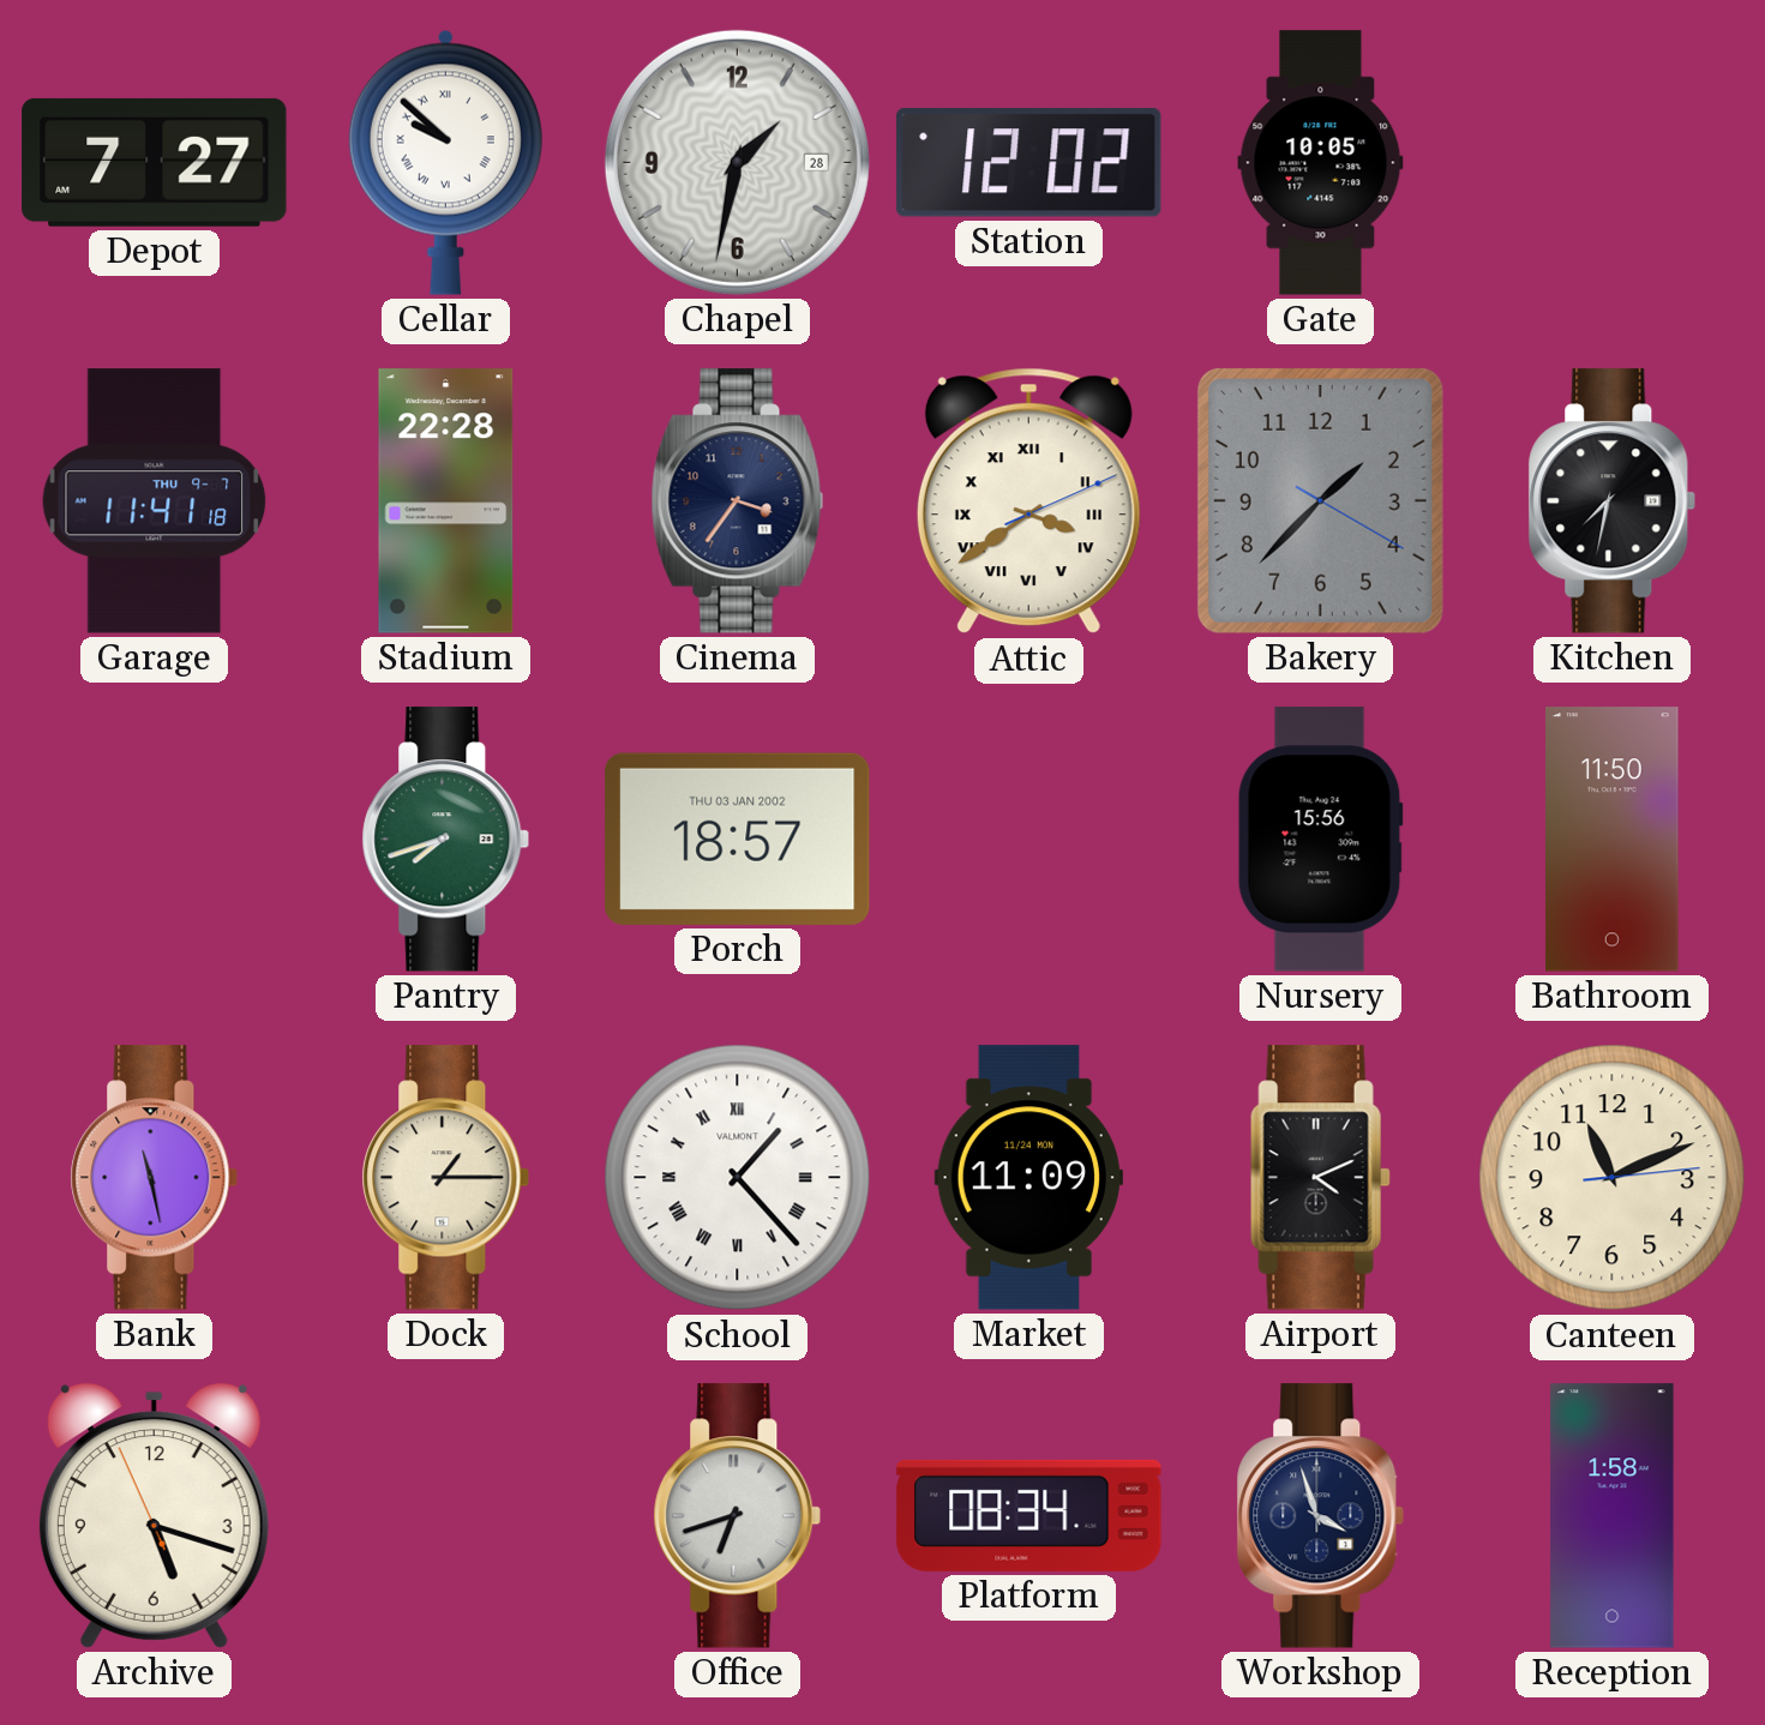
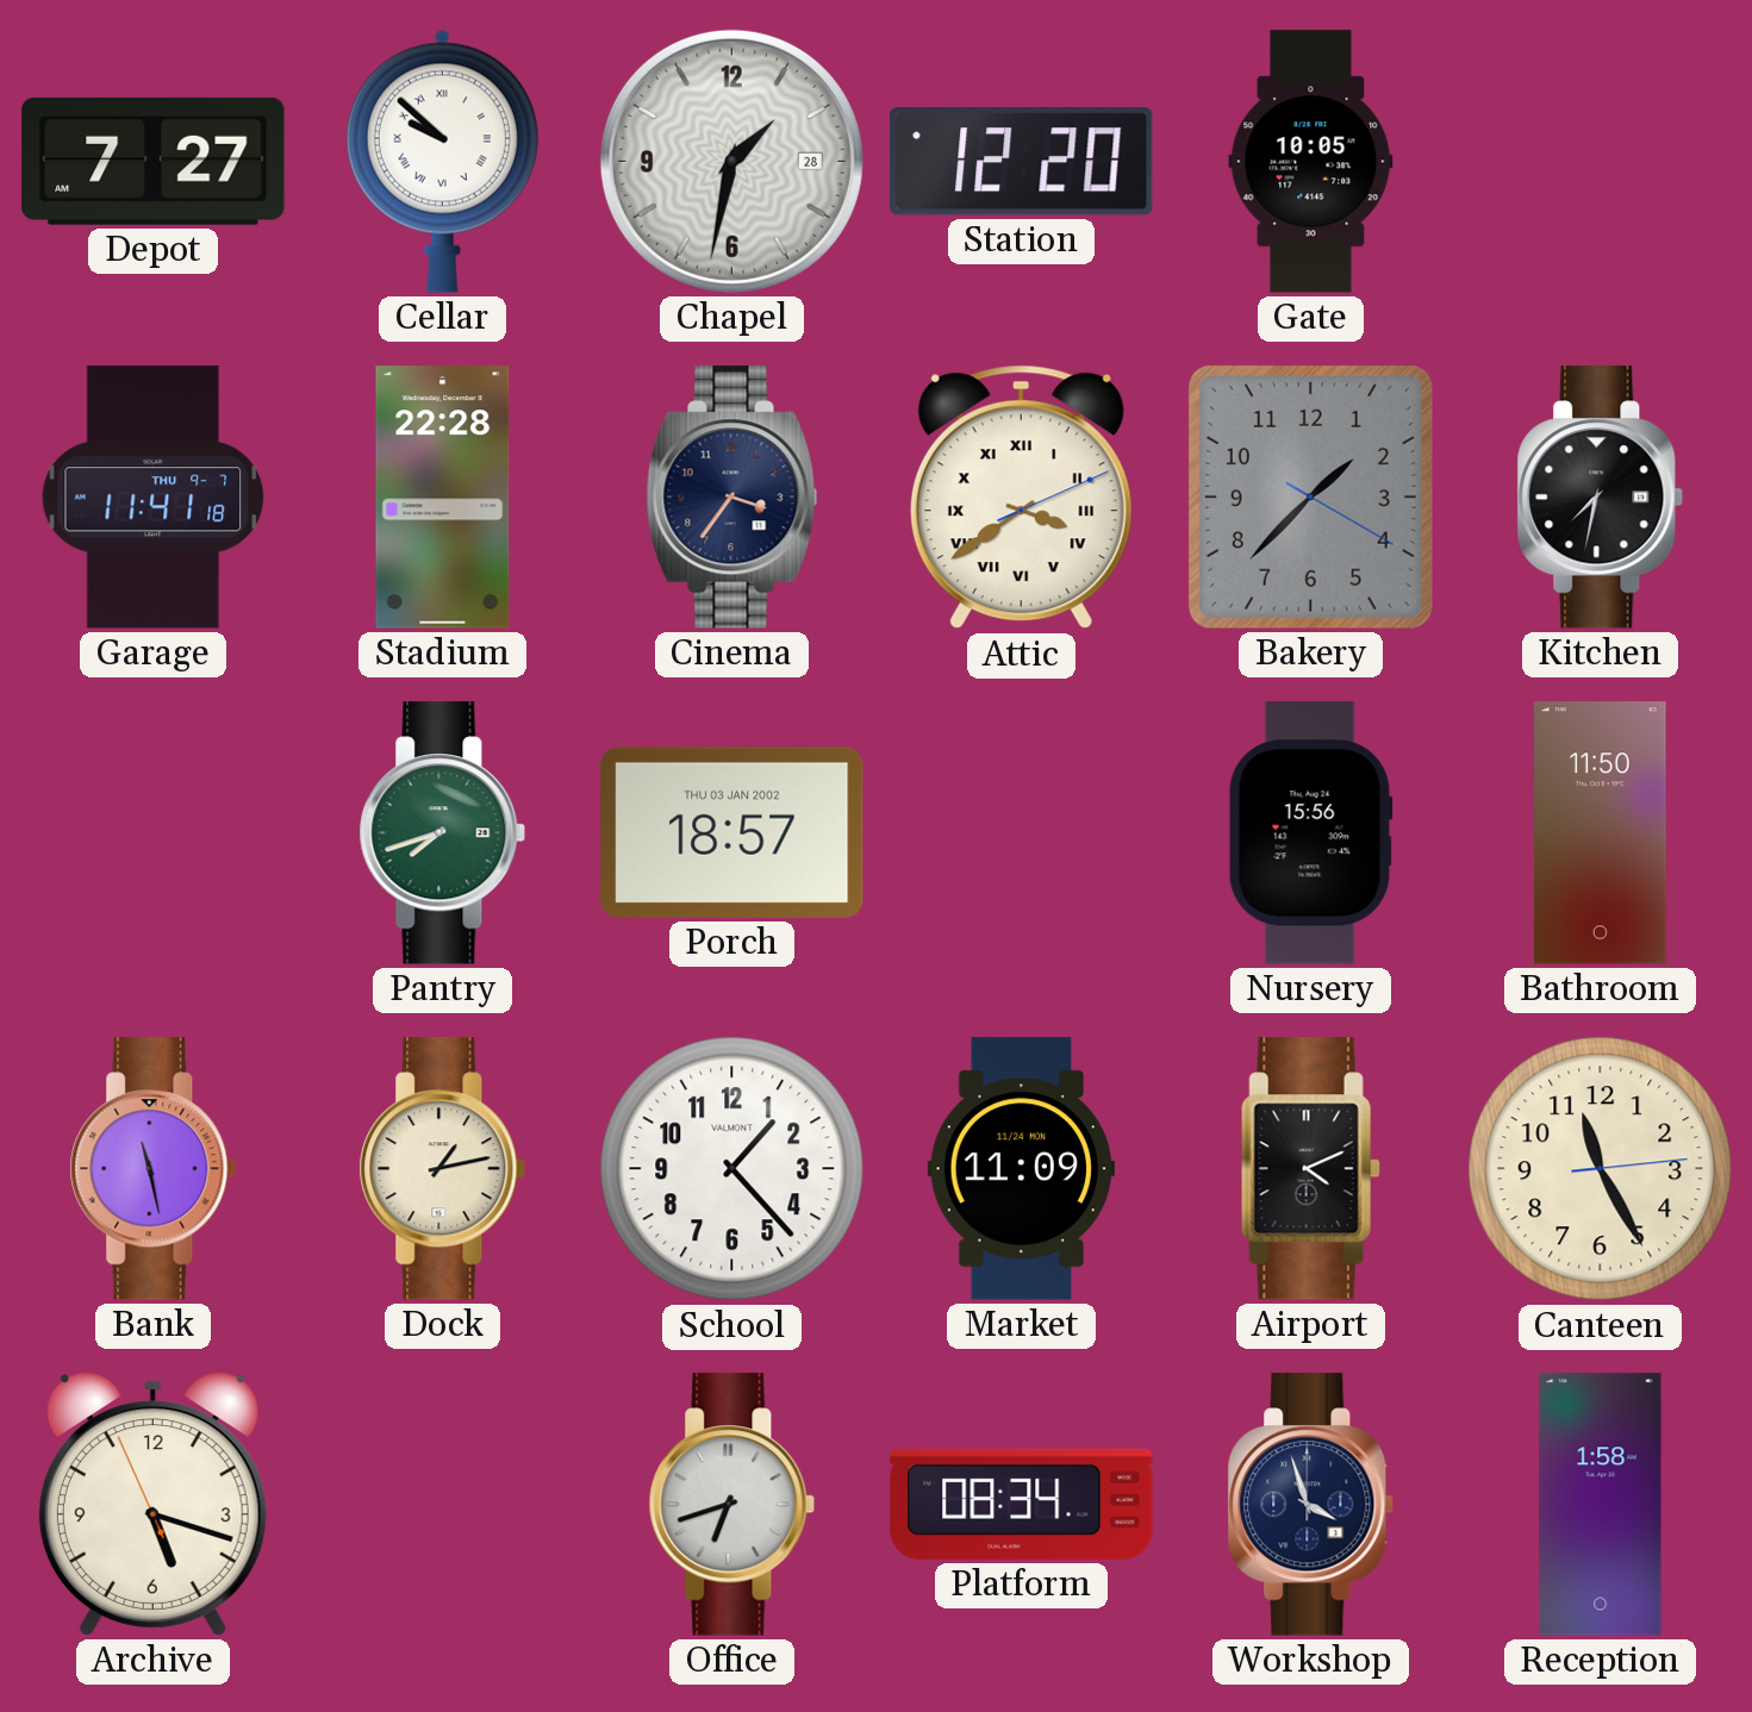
Station: 12:02 -> 12:20 (1022, 162)
Dock: 1:15 -> 1:13 (443, 1169)
School numerals: Roman -> Arabic (732, 1169)
Canteen: 11:11 -> 11:25 (1601, 1169)
